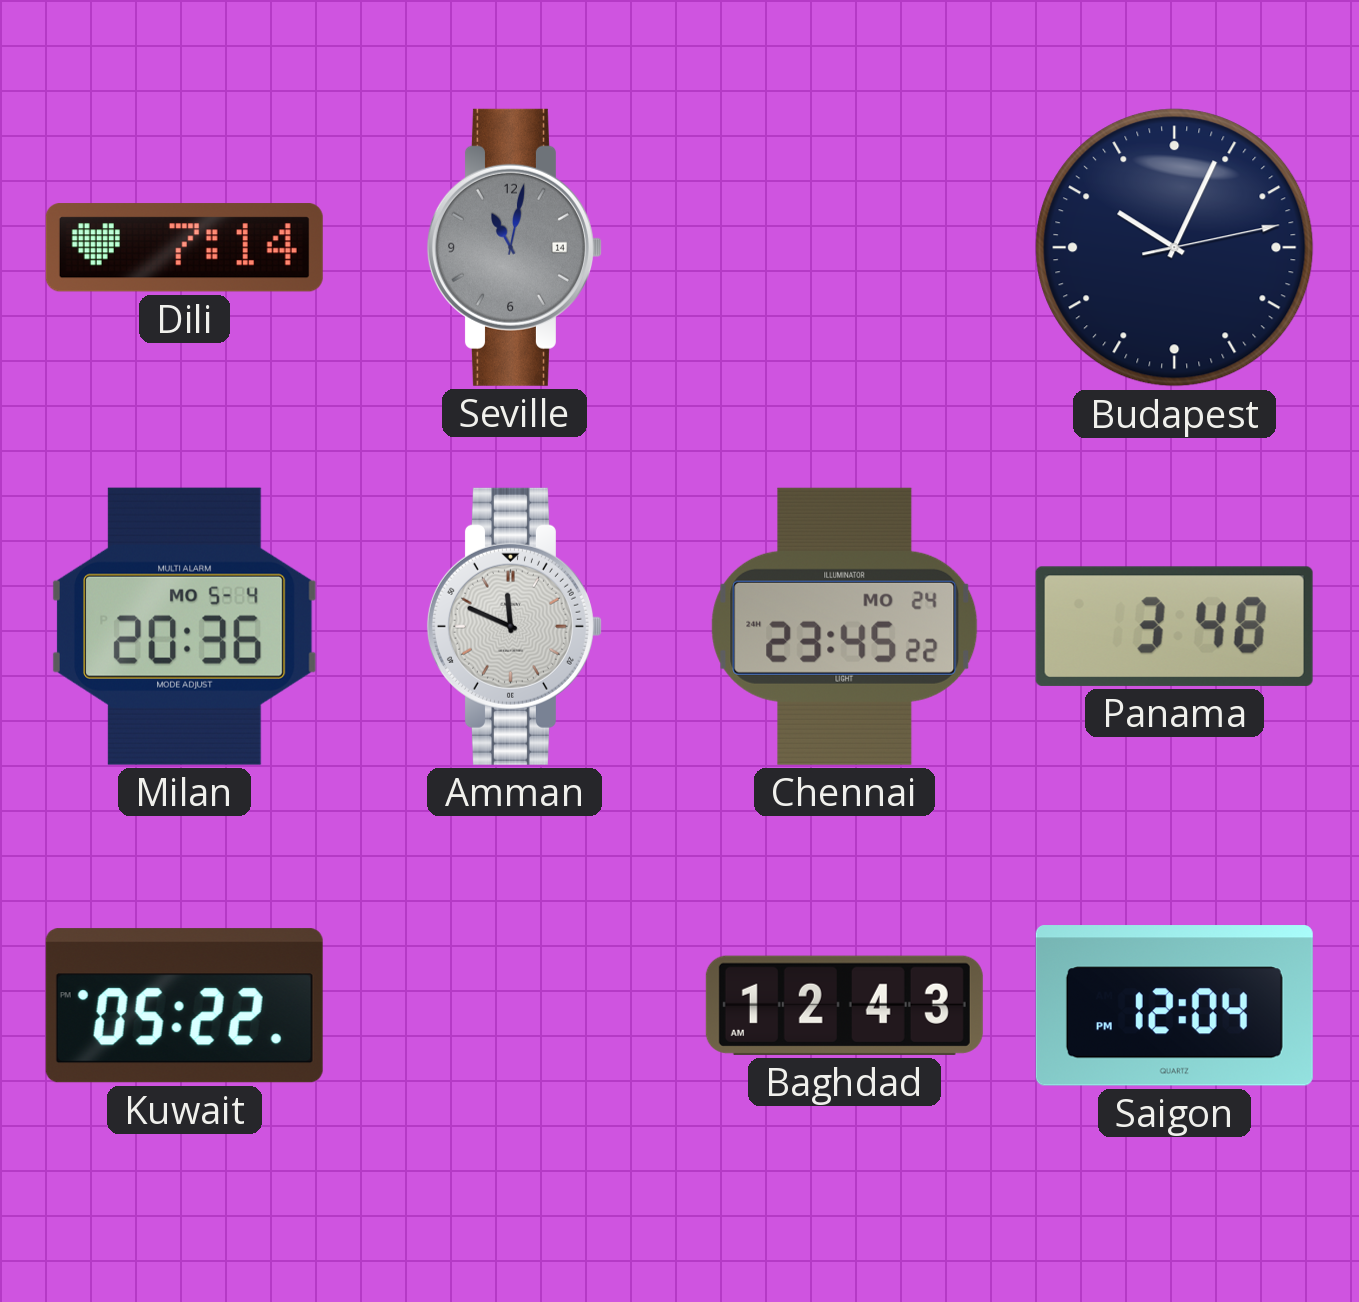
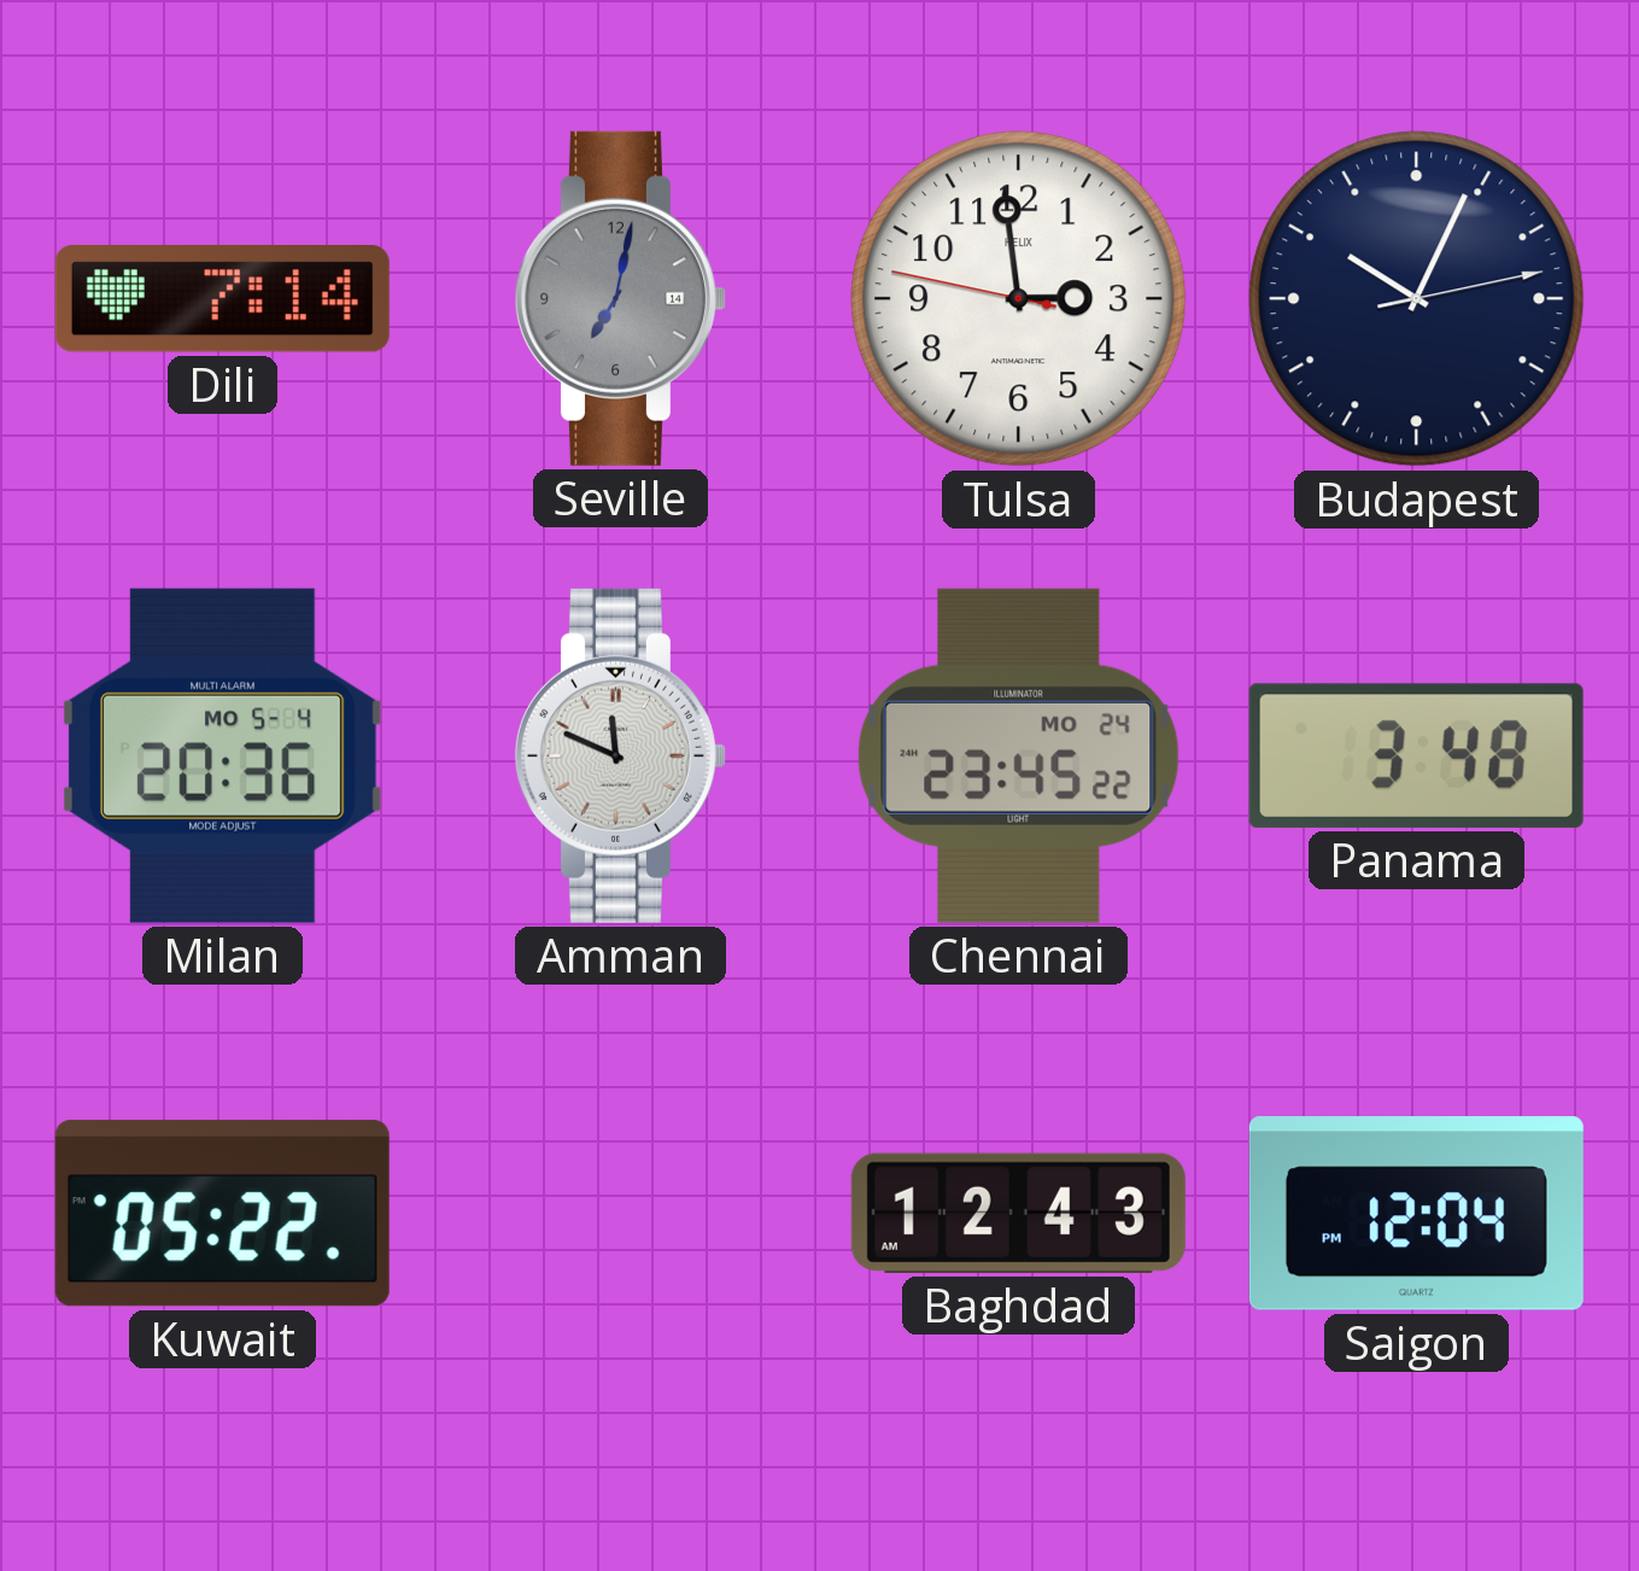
Seville: 11:02 -> 7:02 (620, 298)
Tulsa: none -> 2:58 (1019, 299)
